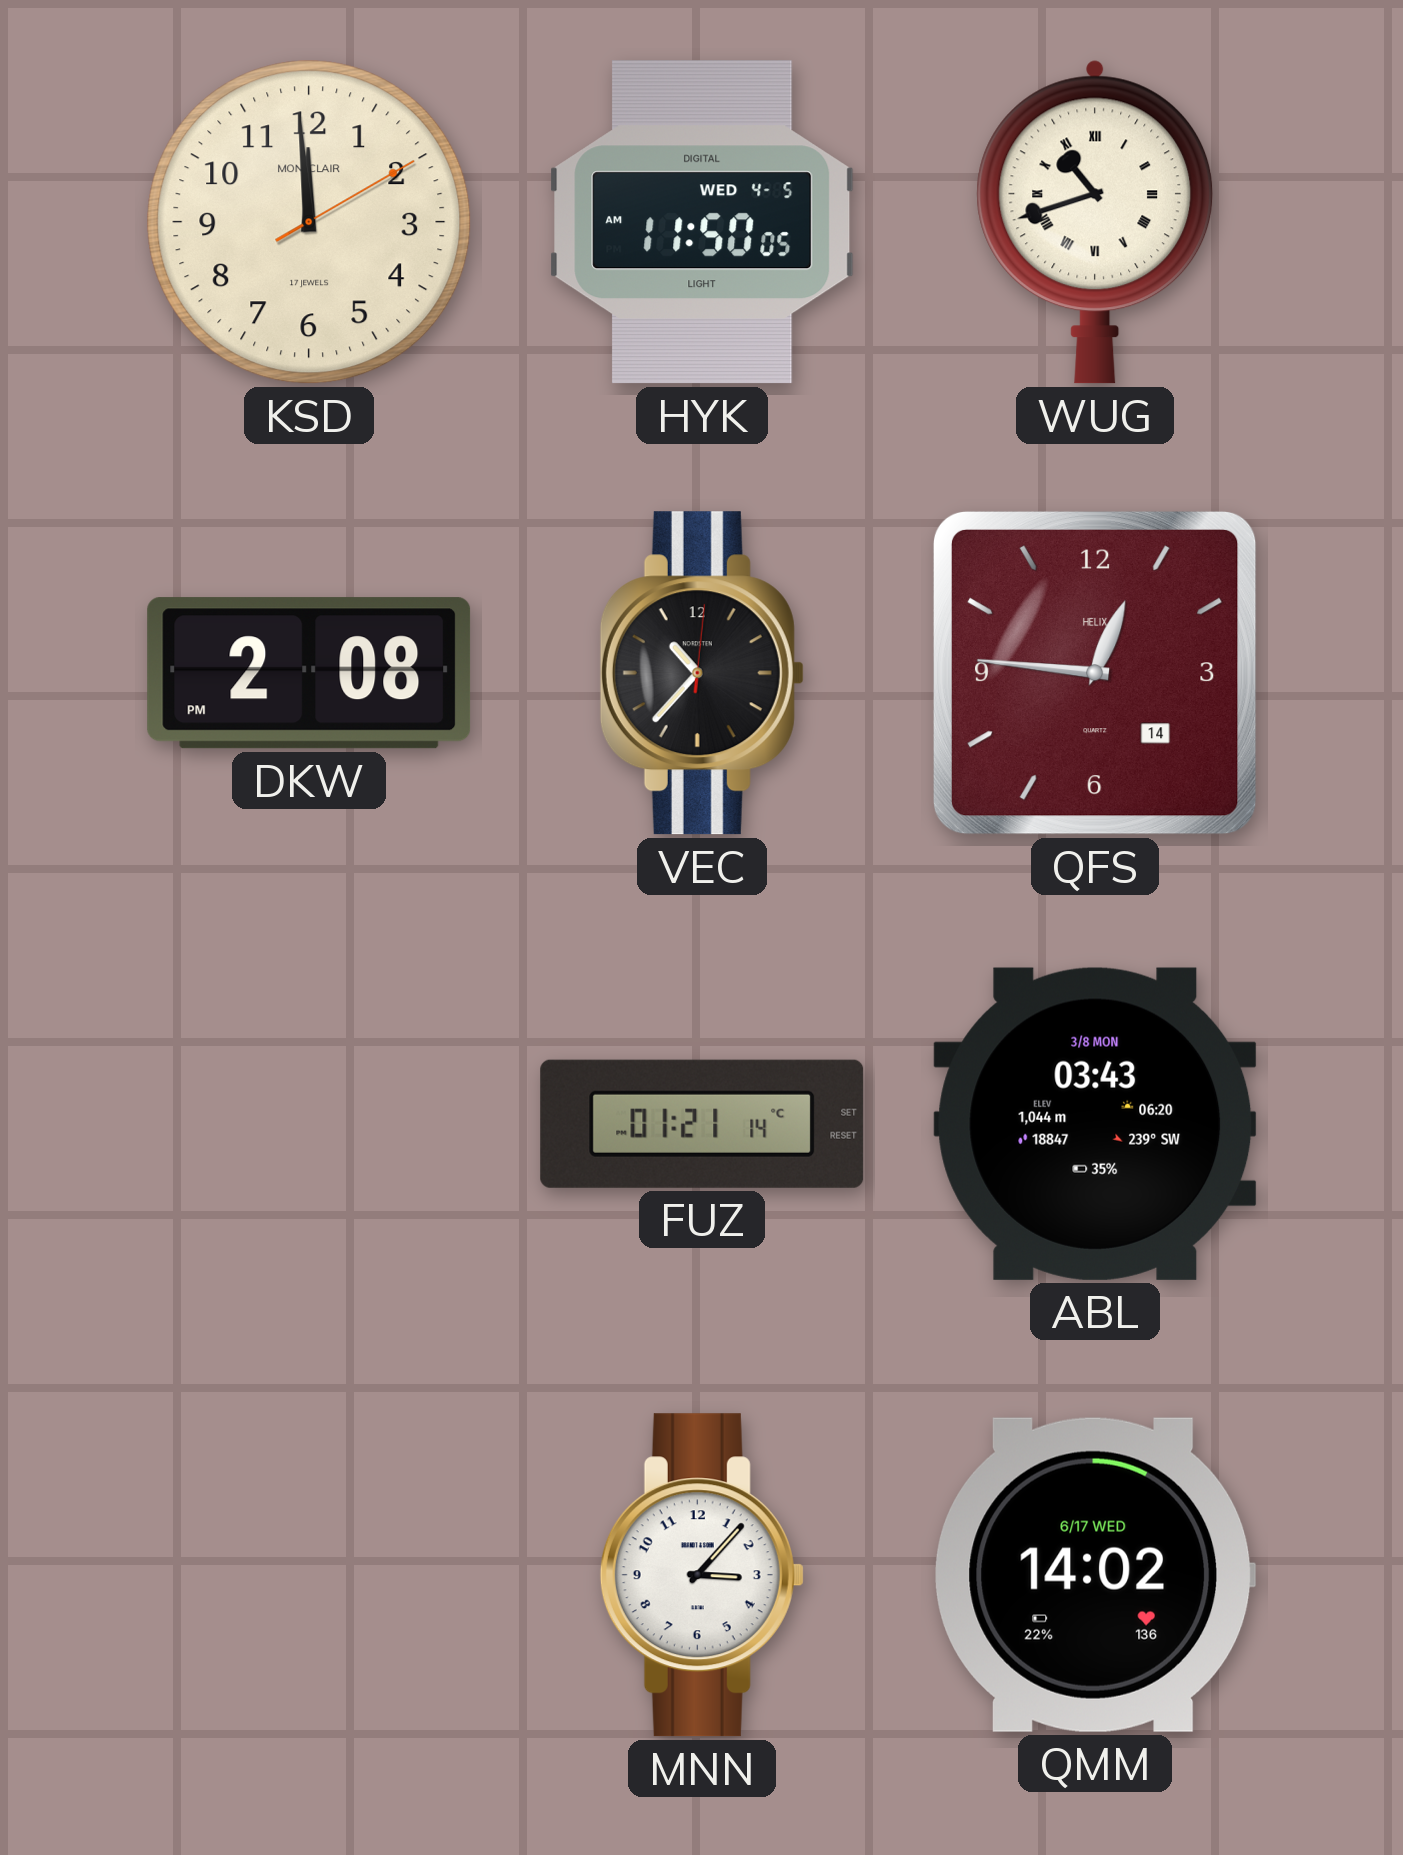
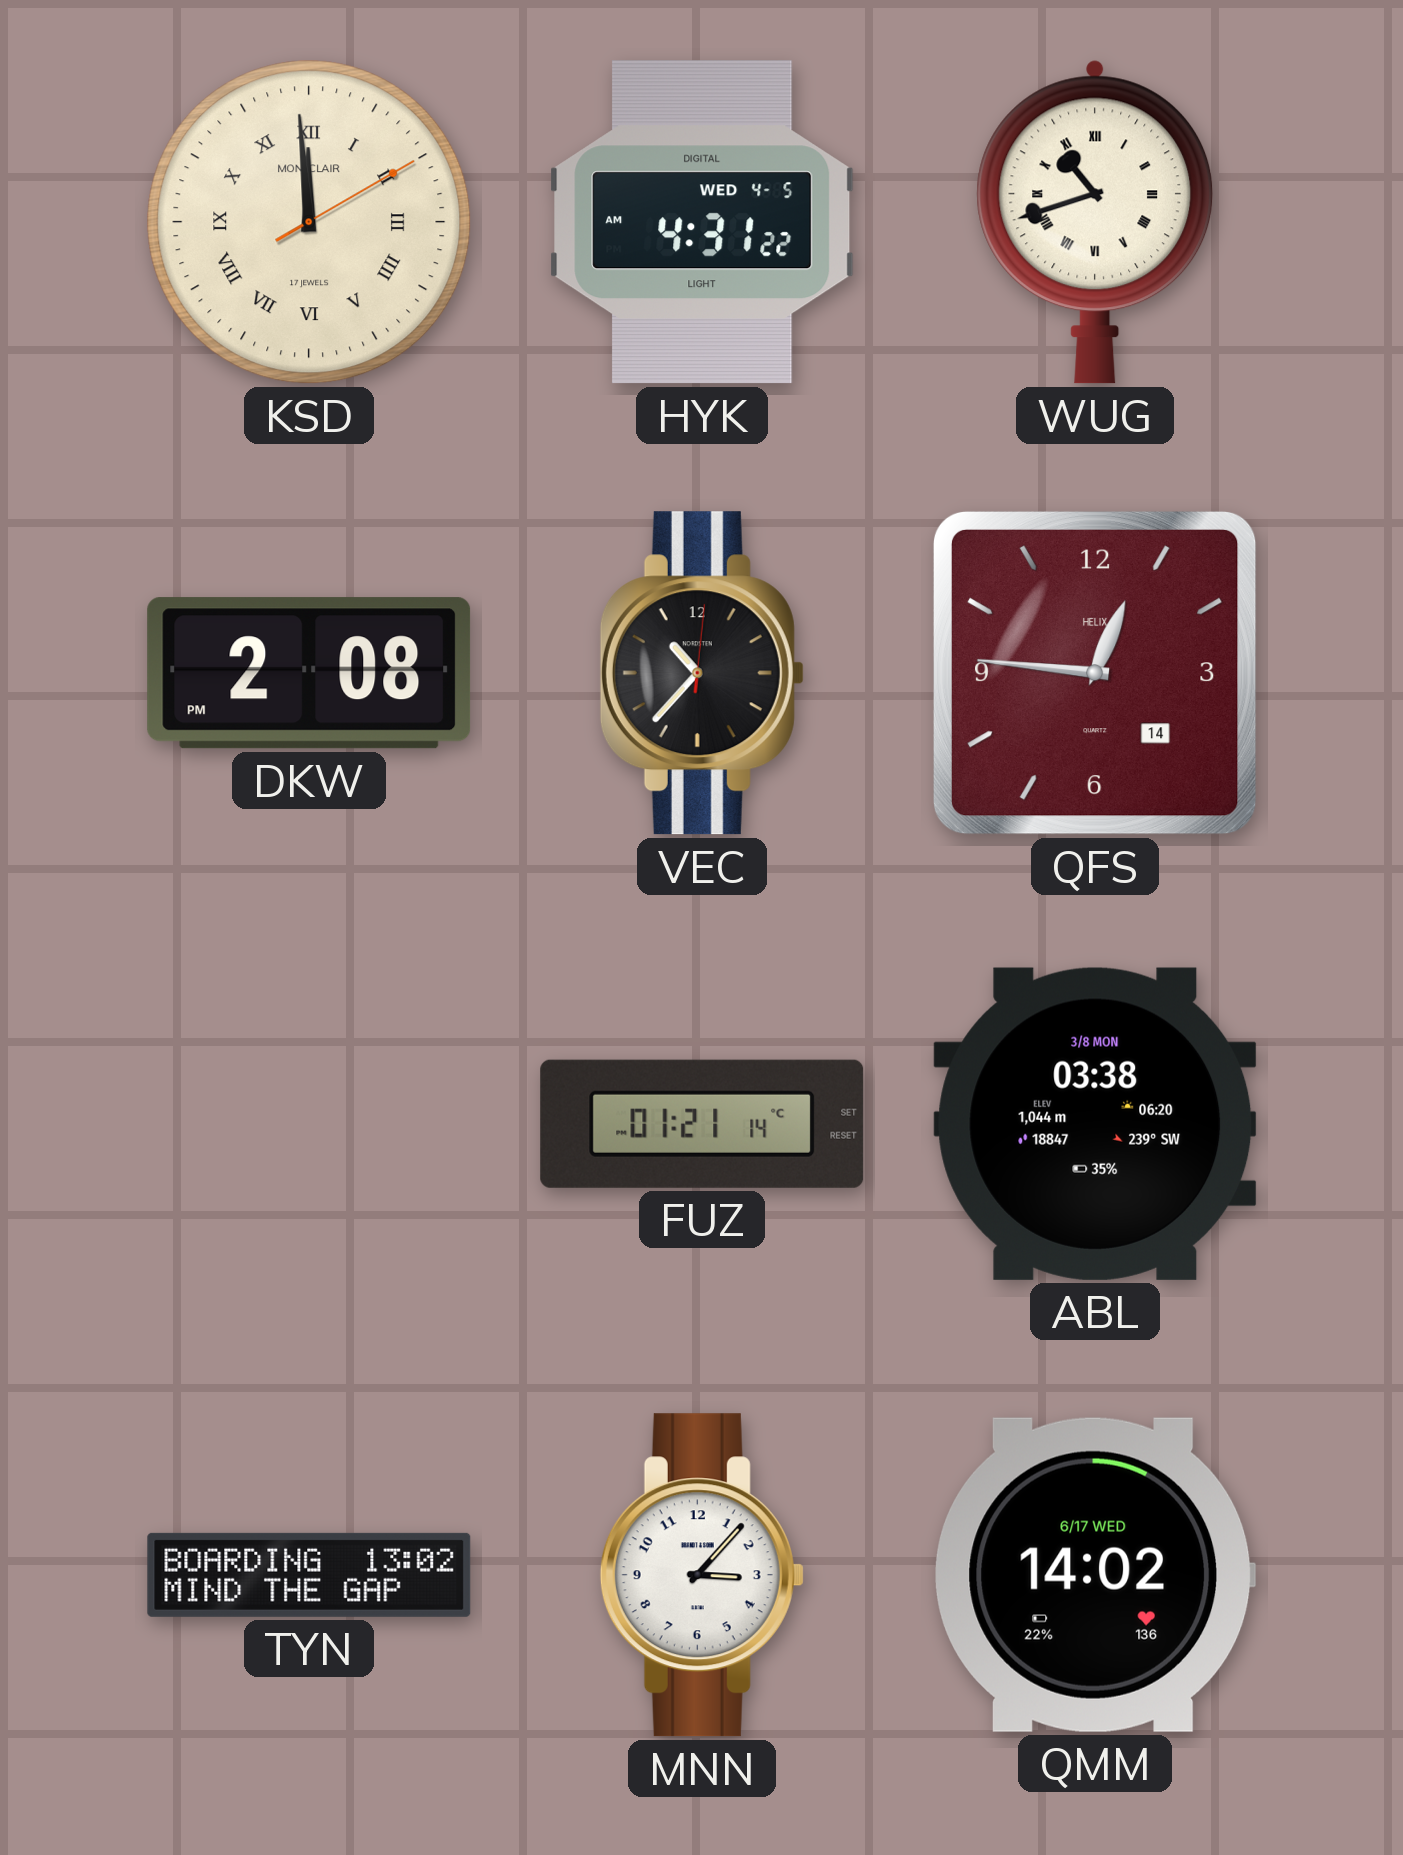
KSD numerals: Arabic -> Roman (309, 222)
HYK: 11:50 -> 4:31 (702, 222)
ABL: 03:43 -> 03:38 (1095, 1124)
TYN: none -> 13:02 (309, 1575)
